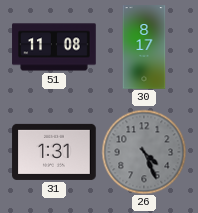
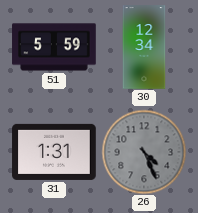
51: 11:08 -> 5:59 (54, 47)
30: 8:17 -> 12:34 (144, 47)
